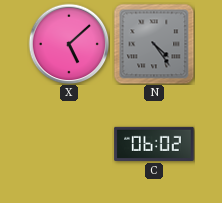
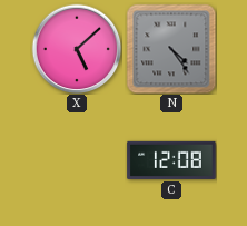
C: 06:02 -> 12:08 (171, 160)
